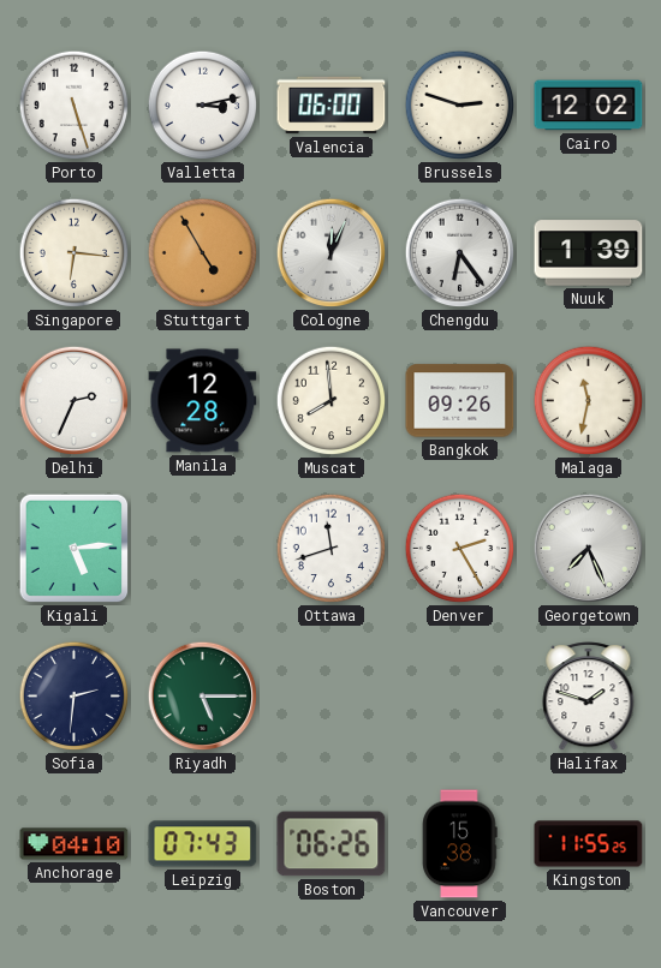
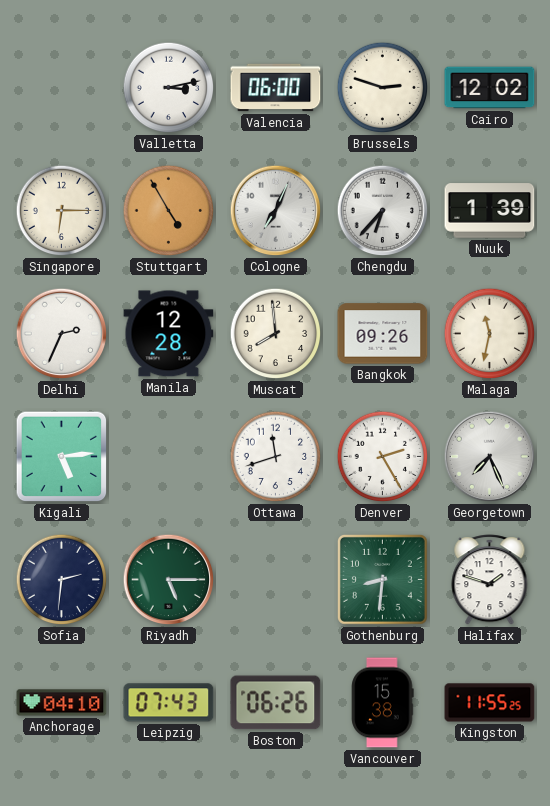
Porto: 5:27 -> none (75, 106)
Singapore: 6:16 -> 6:15 (62, 211)
Cologne: 12:04 -> 7:04 (276, 211)
Chengdu: 6:24 -> 6:37 (383, 211)
Gothenburg: none -> 8:31 (382, 579)
